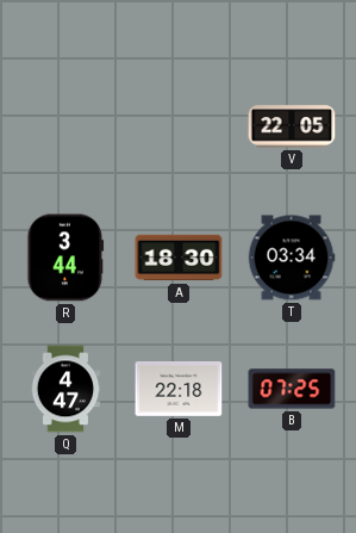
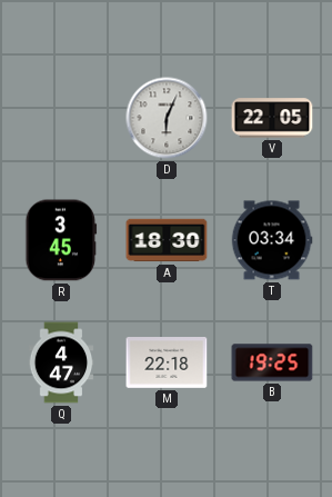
D: none -> 6:04 (167, 118)
R: 3:44 -> 3:45 (61, 240)
B: 07:25 -> 19:25 (272, 362)
